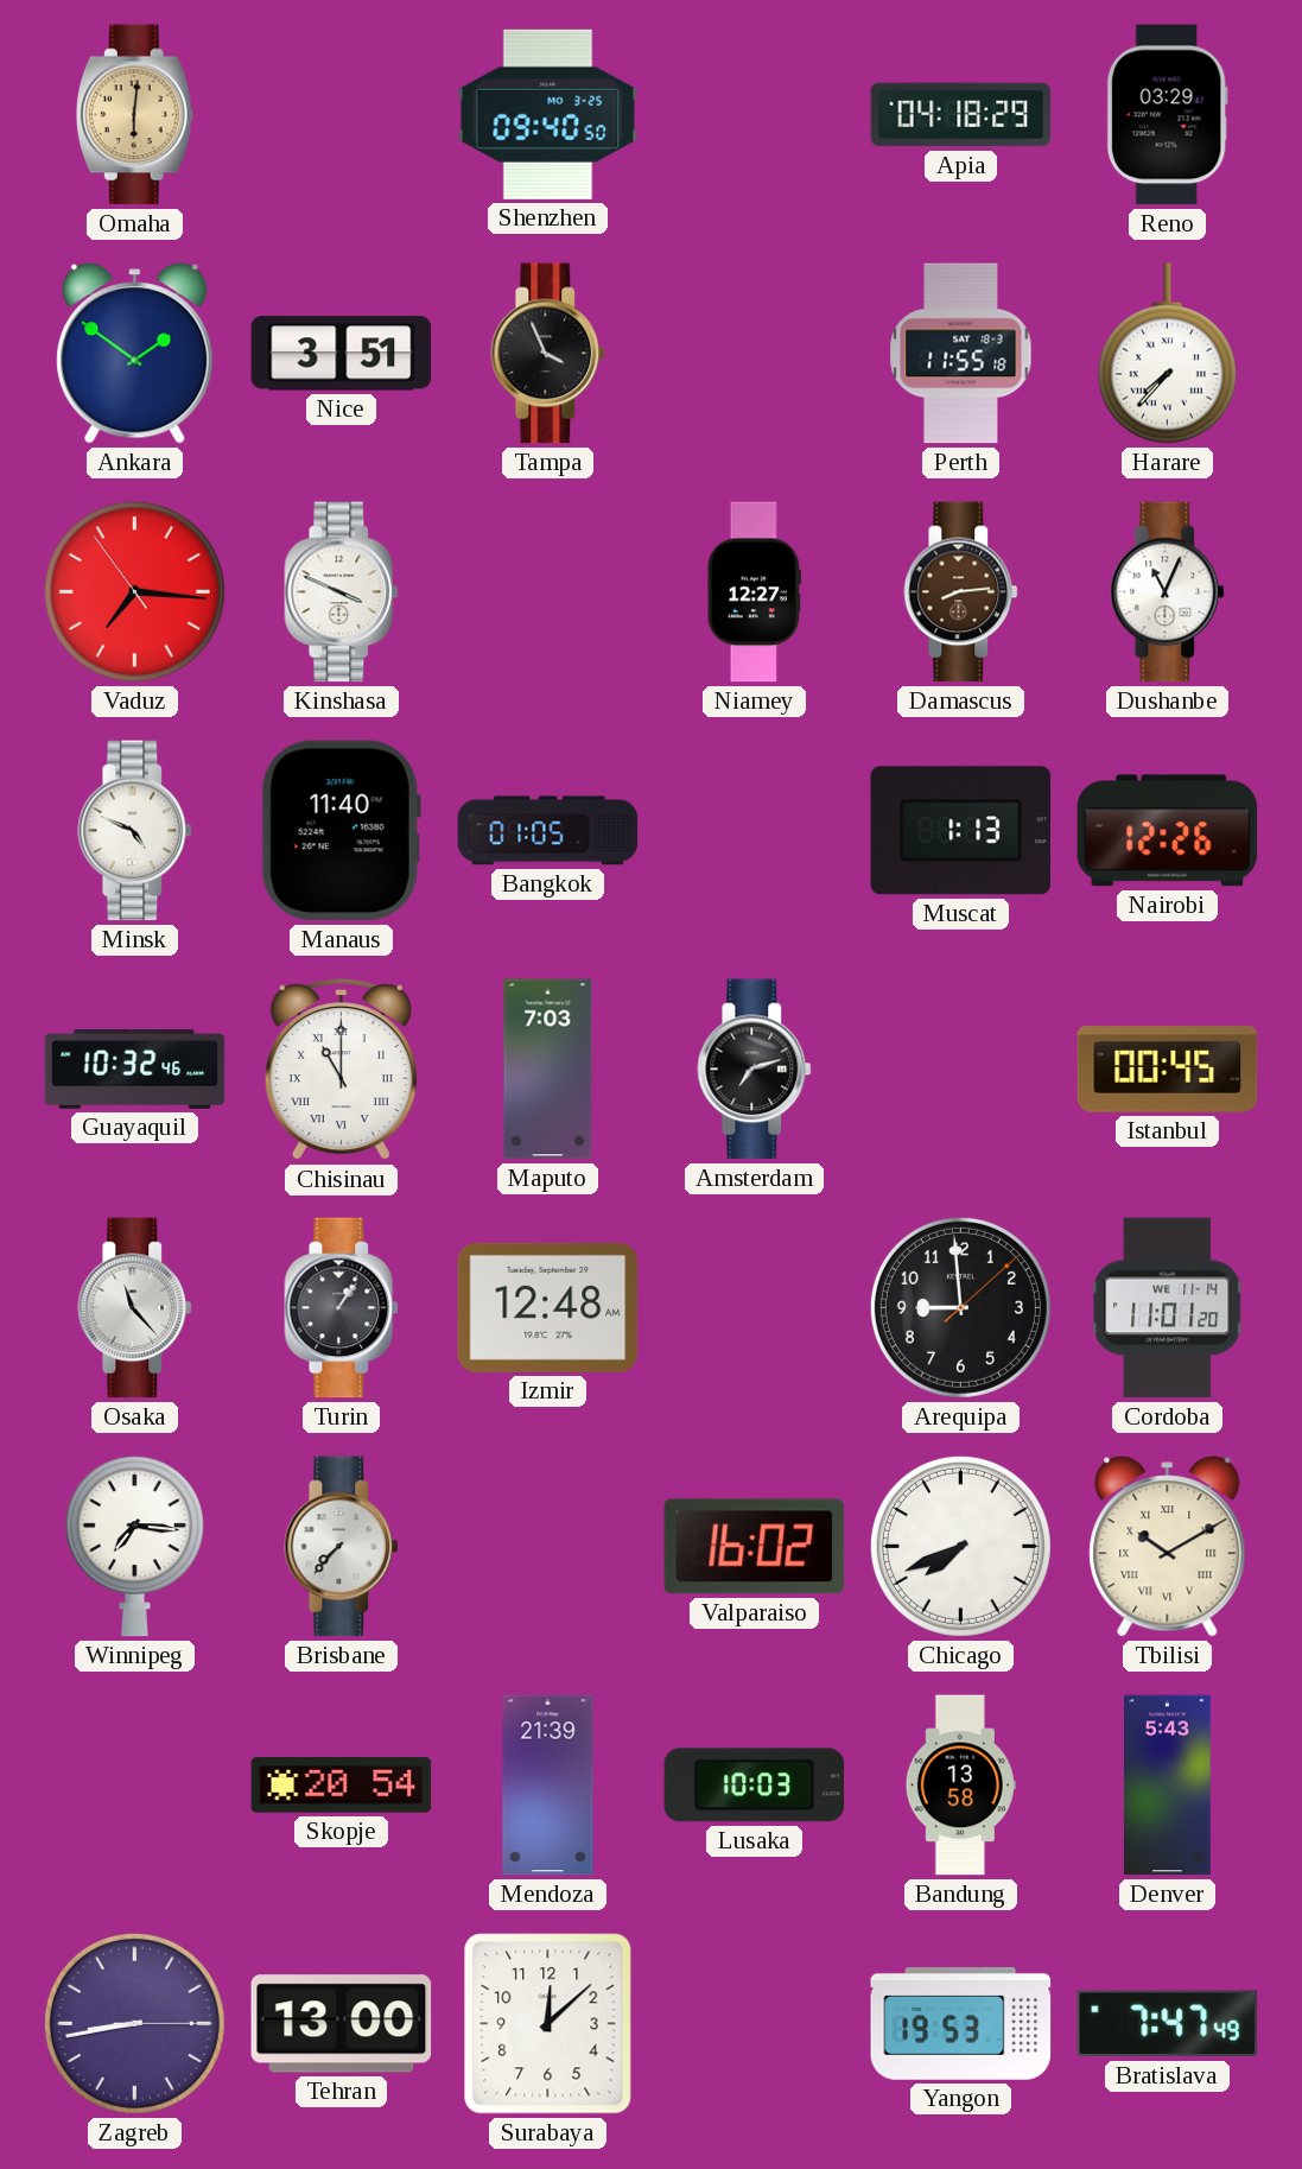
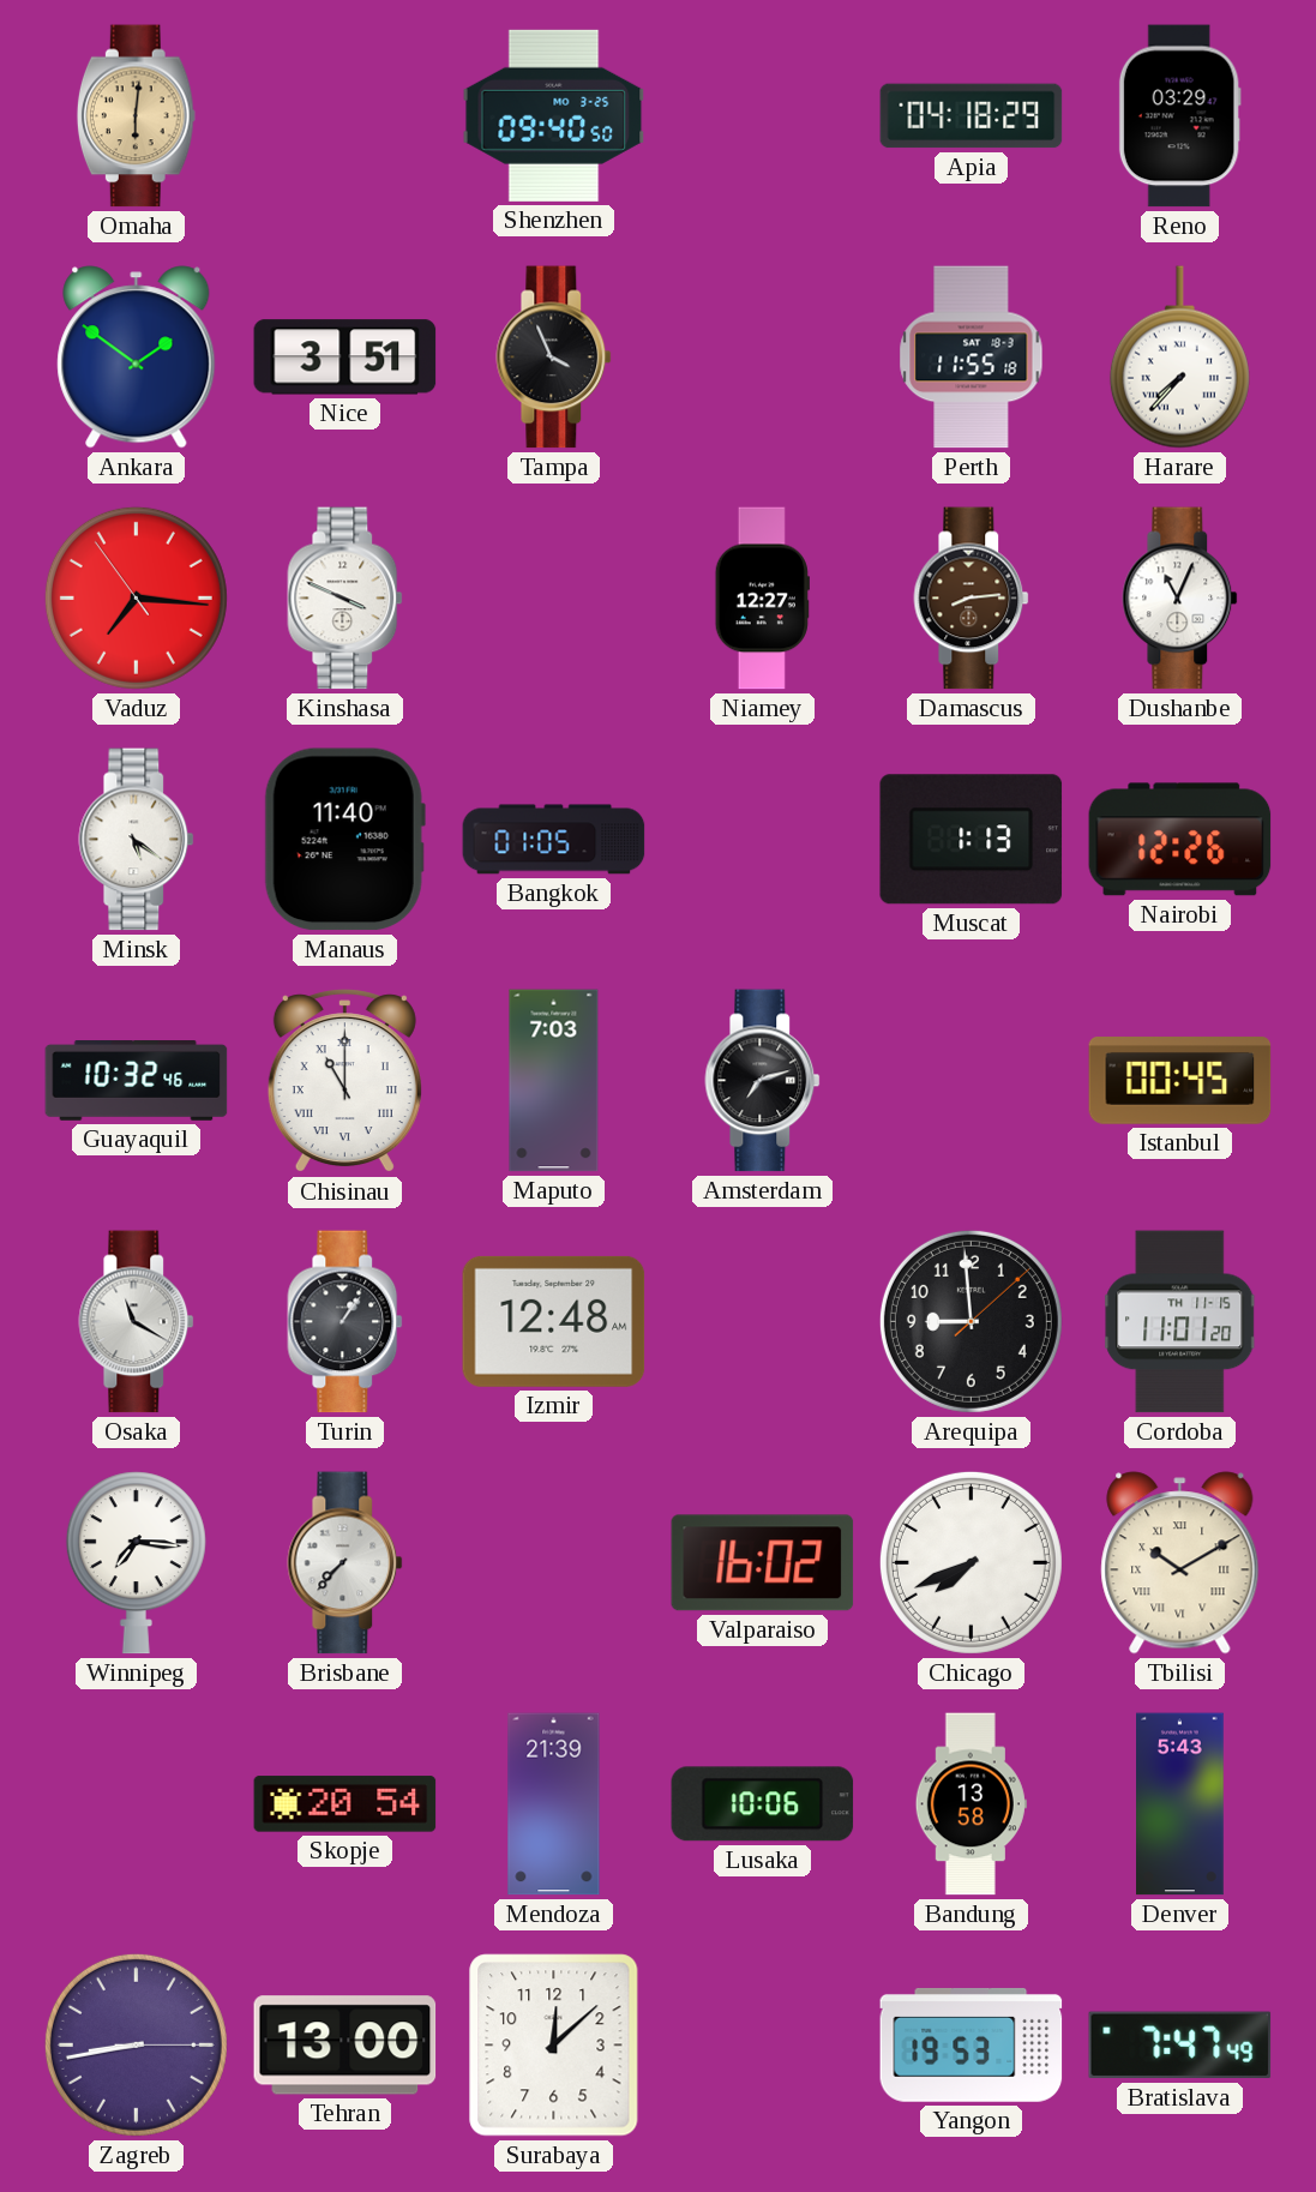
Minsk: 4:49 -> 5:21 (137, 840)
Osaka: 11:23 -> 11:20 (137, 1322)
Cordoba date: WE 11-14 -> TH 11-15 (1180, 1322)
Lusaka: 10:03 -> 10:06 (763, 1804)
